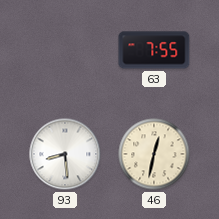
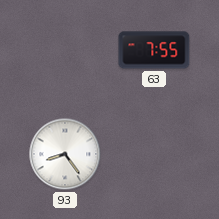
93: 8:29 -> 8:24 (65, 154)
46: 12:32 -> none (154, 154)
